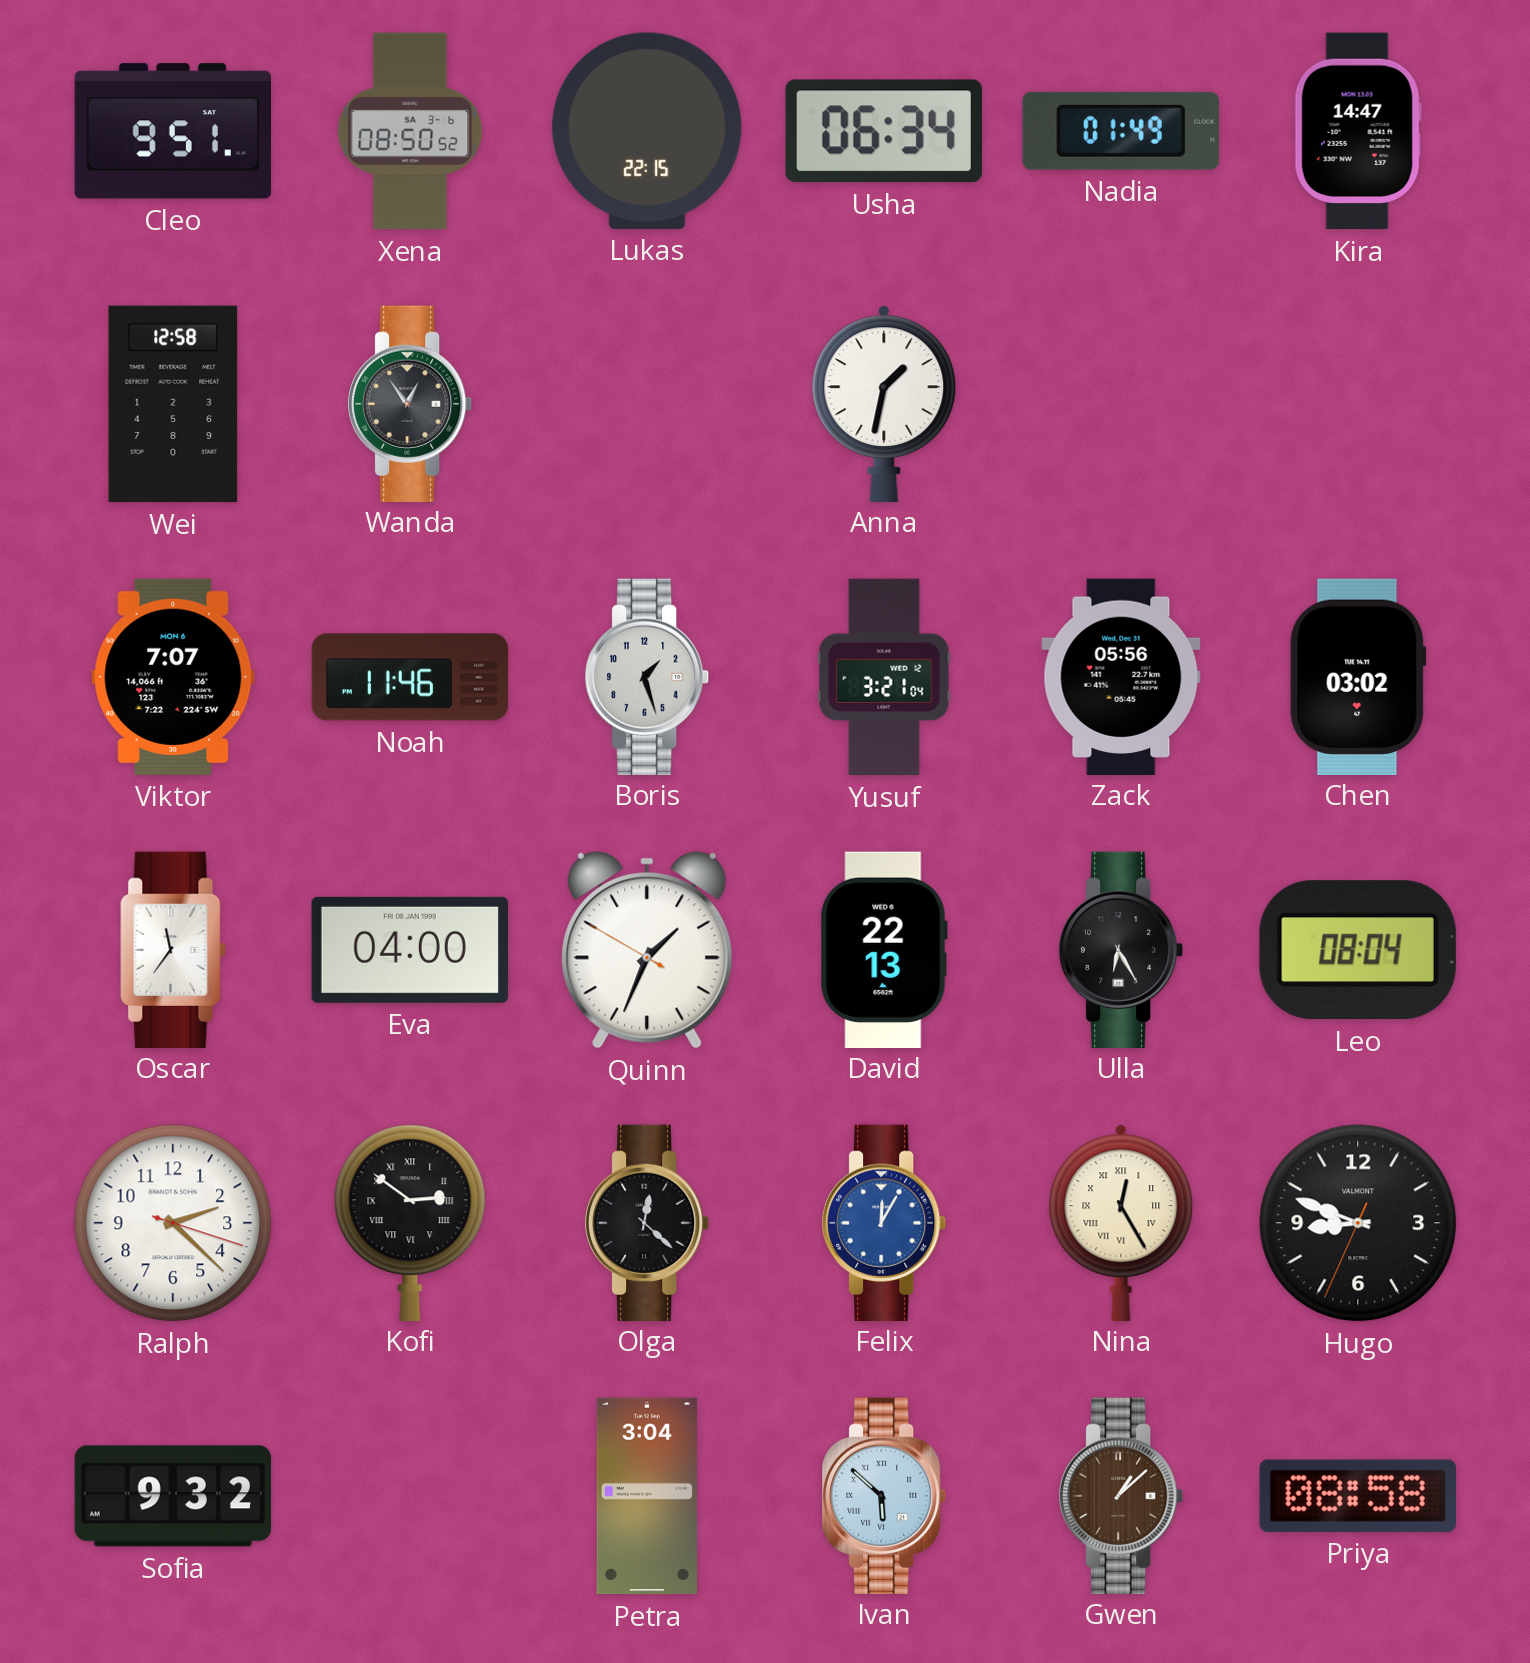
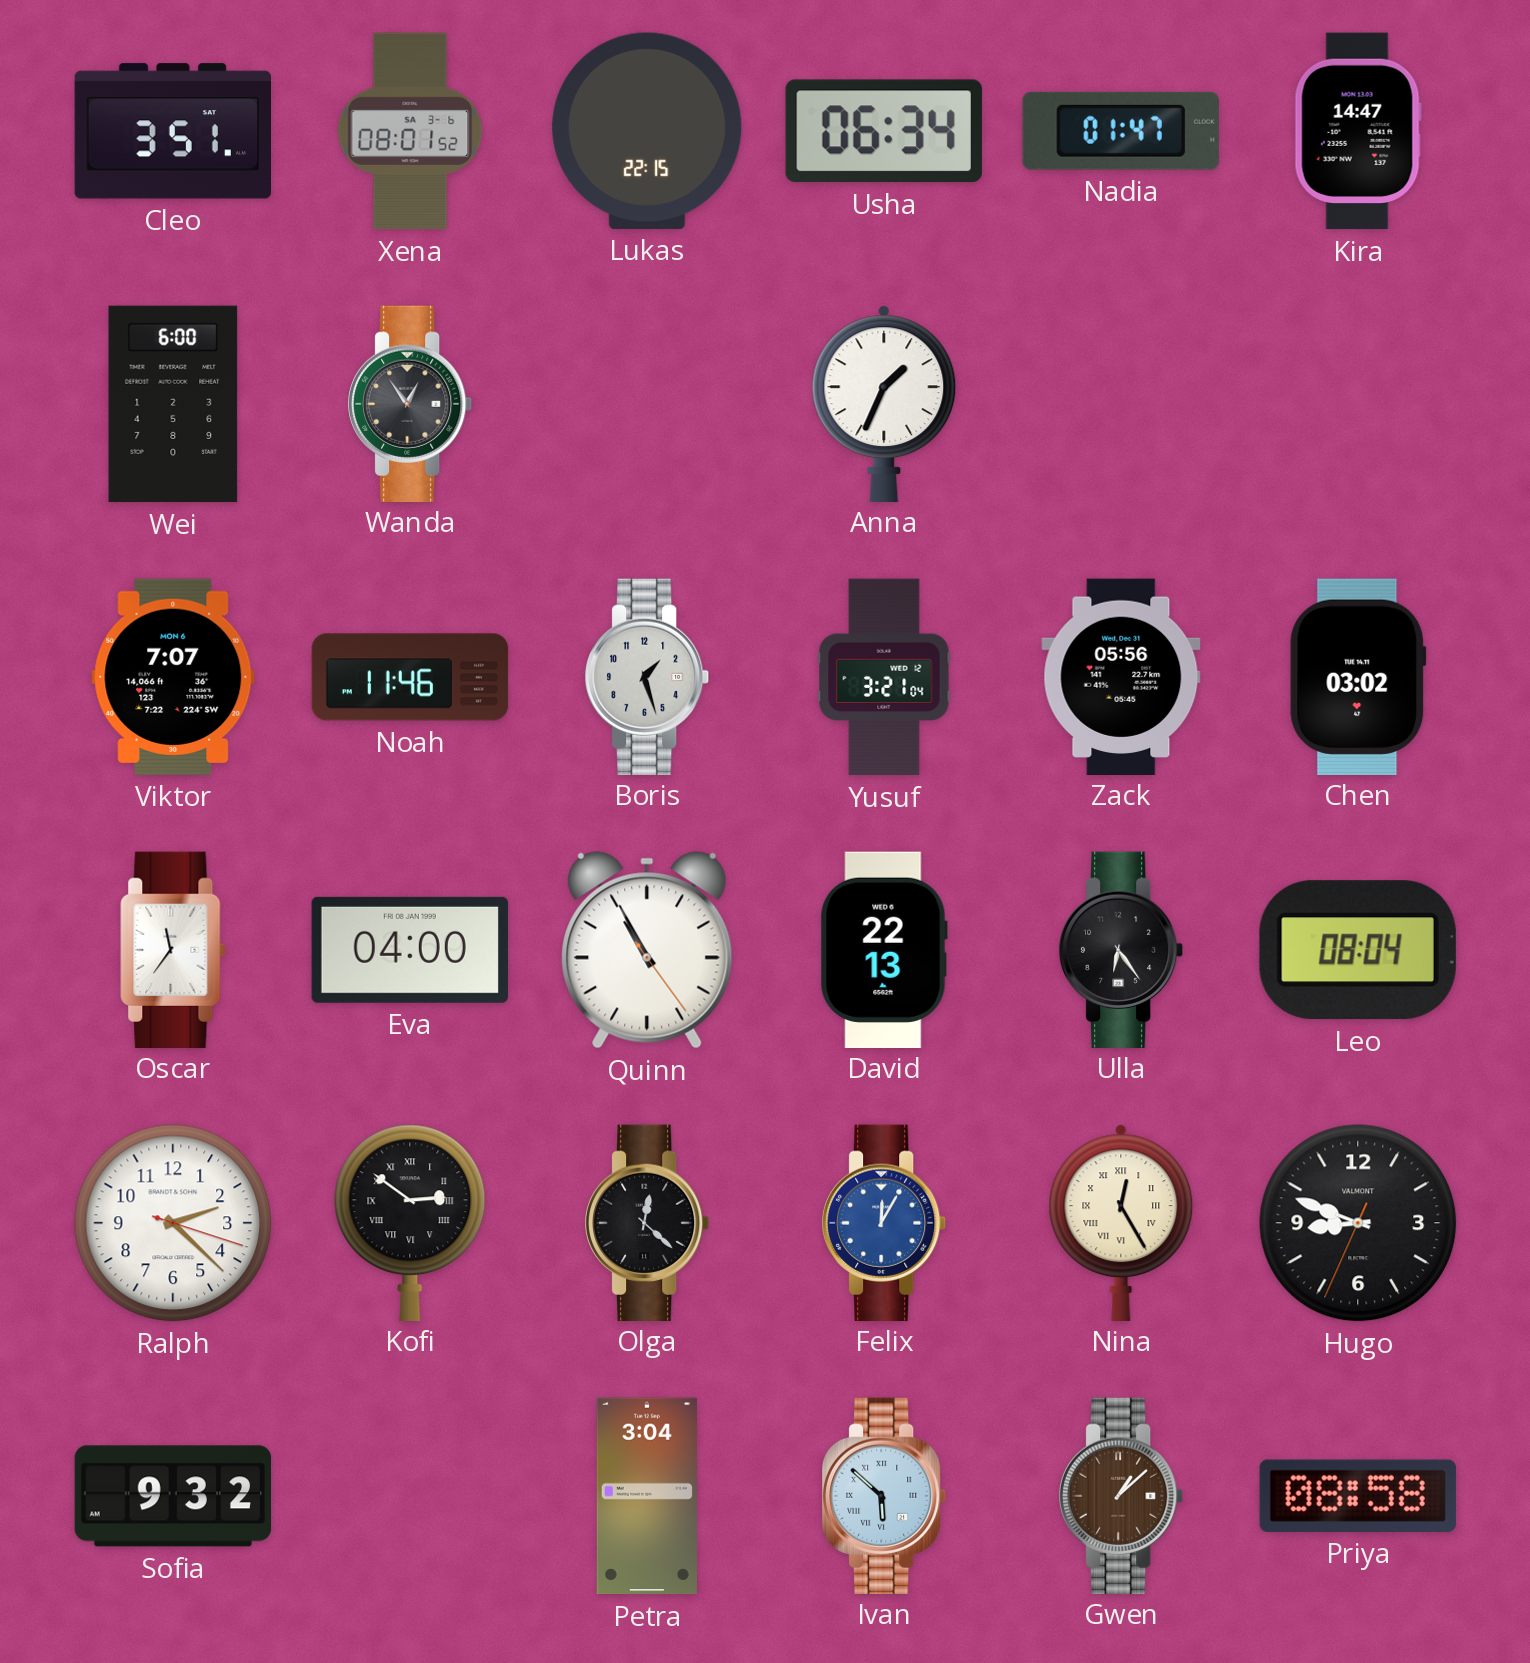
Cleo: 9:51 -> 3:51 (172, 131)
Xena: 08:50 -> 08:01 (410, 131)
Nadia: 01:49 -> 01:47 (1121, 131)
Wei: 12:58 -> 6:00 (173, 404)
Anna: 1:32 -> 1:34 (884, 403)
Quinn: 1:33 -> 10:55 (647, 950)
Ulla: 6:25 -> 6:24 (1122, 949)
